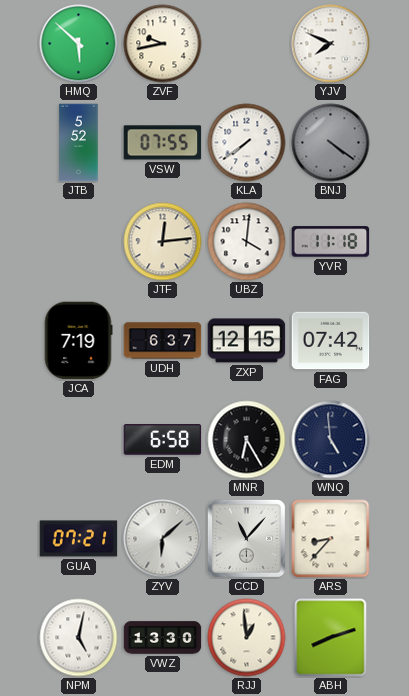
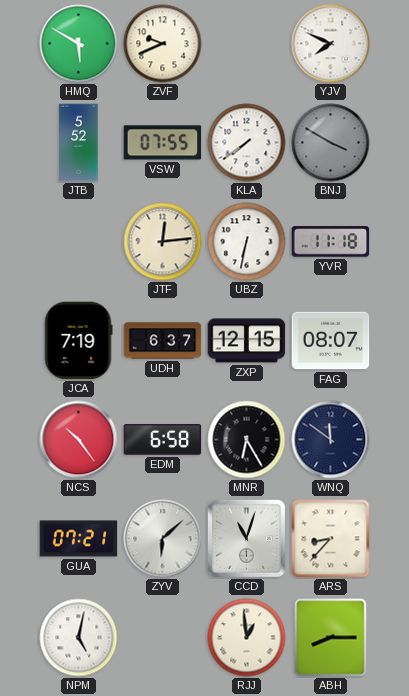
HMQ: 5:52 -> 5:50 (79, 44)
ZVF: 9:43 -> 9:41 (163, 44)
BNJ: 4:21 -> 3:50 (331, 143)
UBZ: 4:01 -> 6:32 (247, 242)
FAG: 07:42 -> 08:07 (331, 341)
NCS: none -> 10:24 (79, 440)
WNQ: 4:59 -> 11:51 (331, 440)
CCD: 11:07 -> 11:03 (246, 538)
VWZ: 13:30 -> none (163, 638)
ABH: 8:12 -> 8:15 (331, 638)
